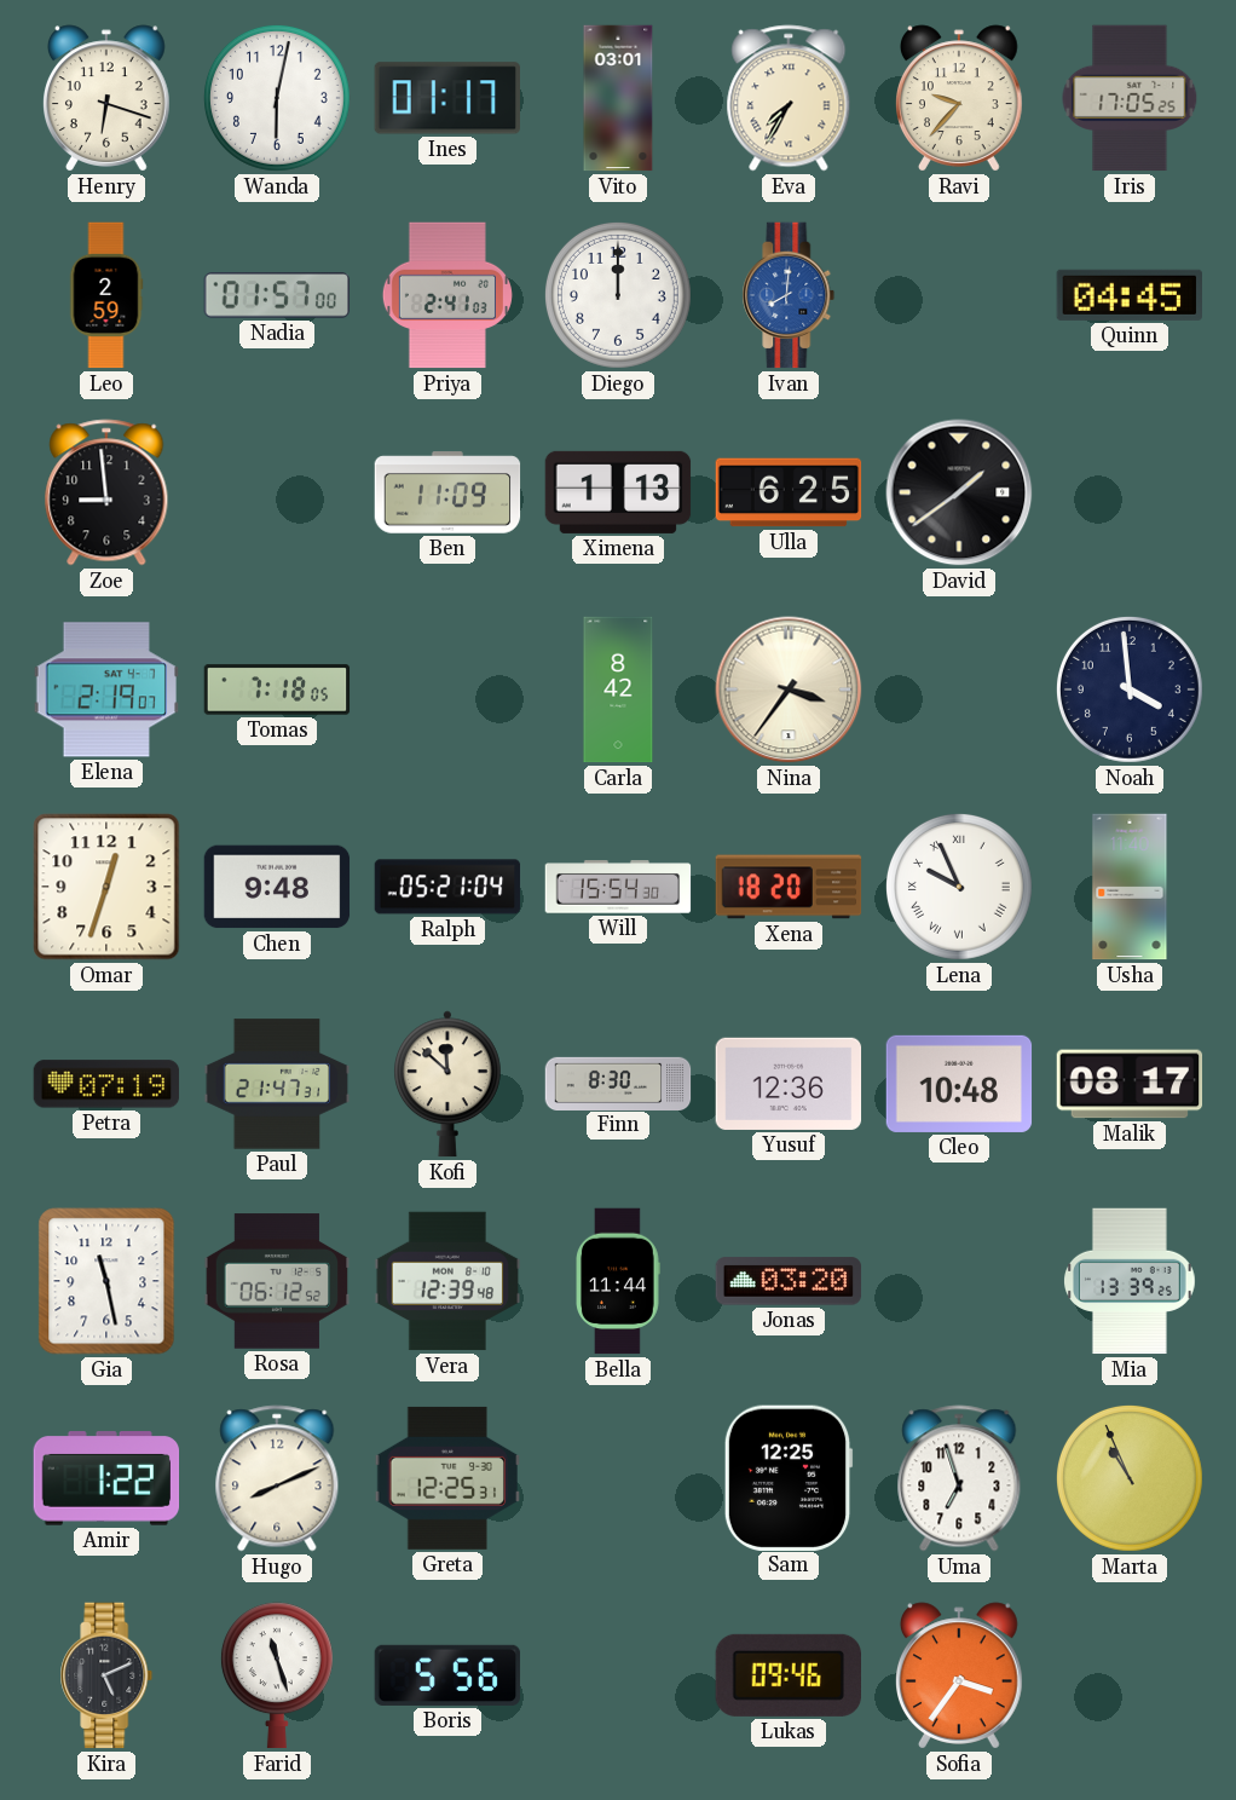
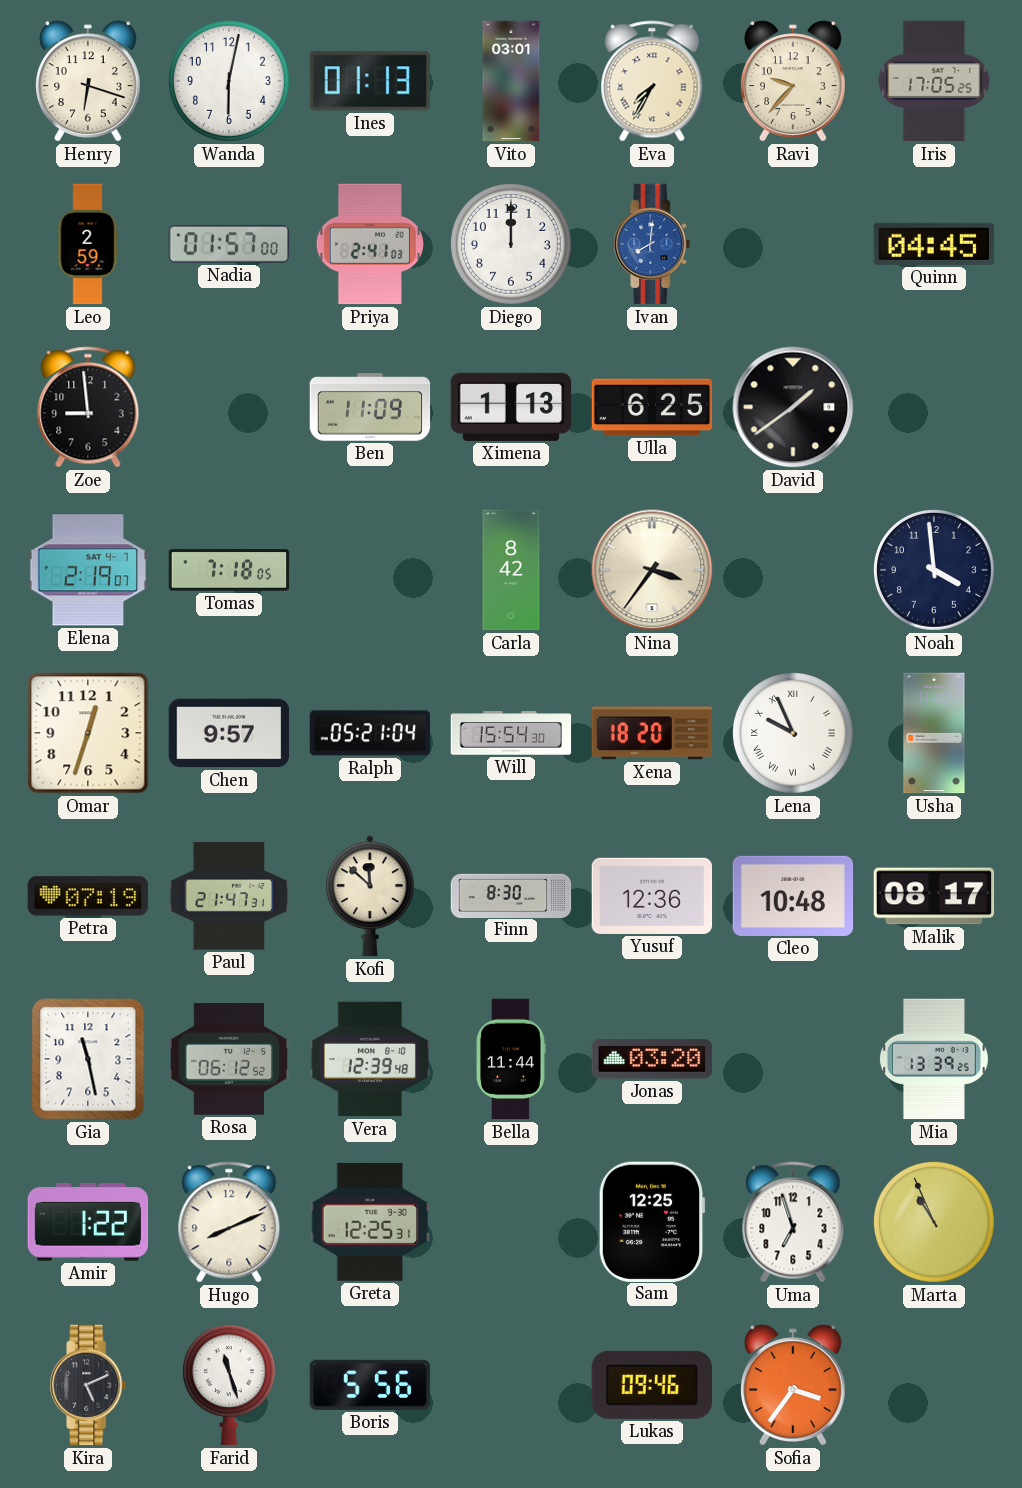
Ines: 01:17 -> 01:13 (369, 81)
Chen: 9:48 -> 9:57 (229, 733)
